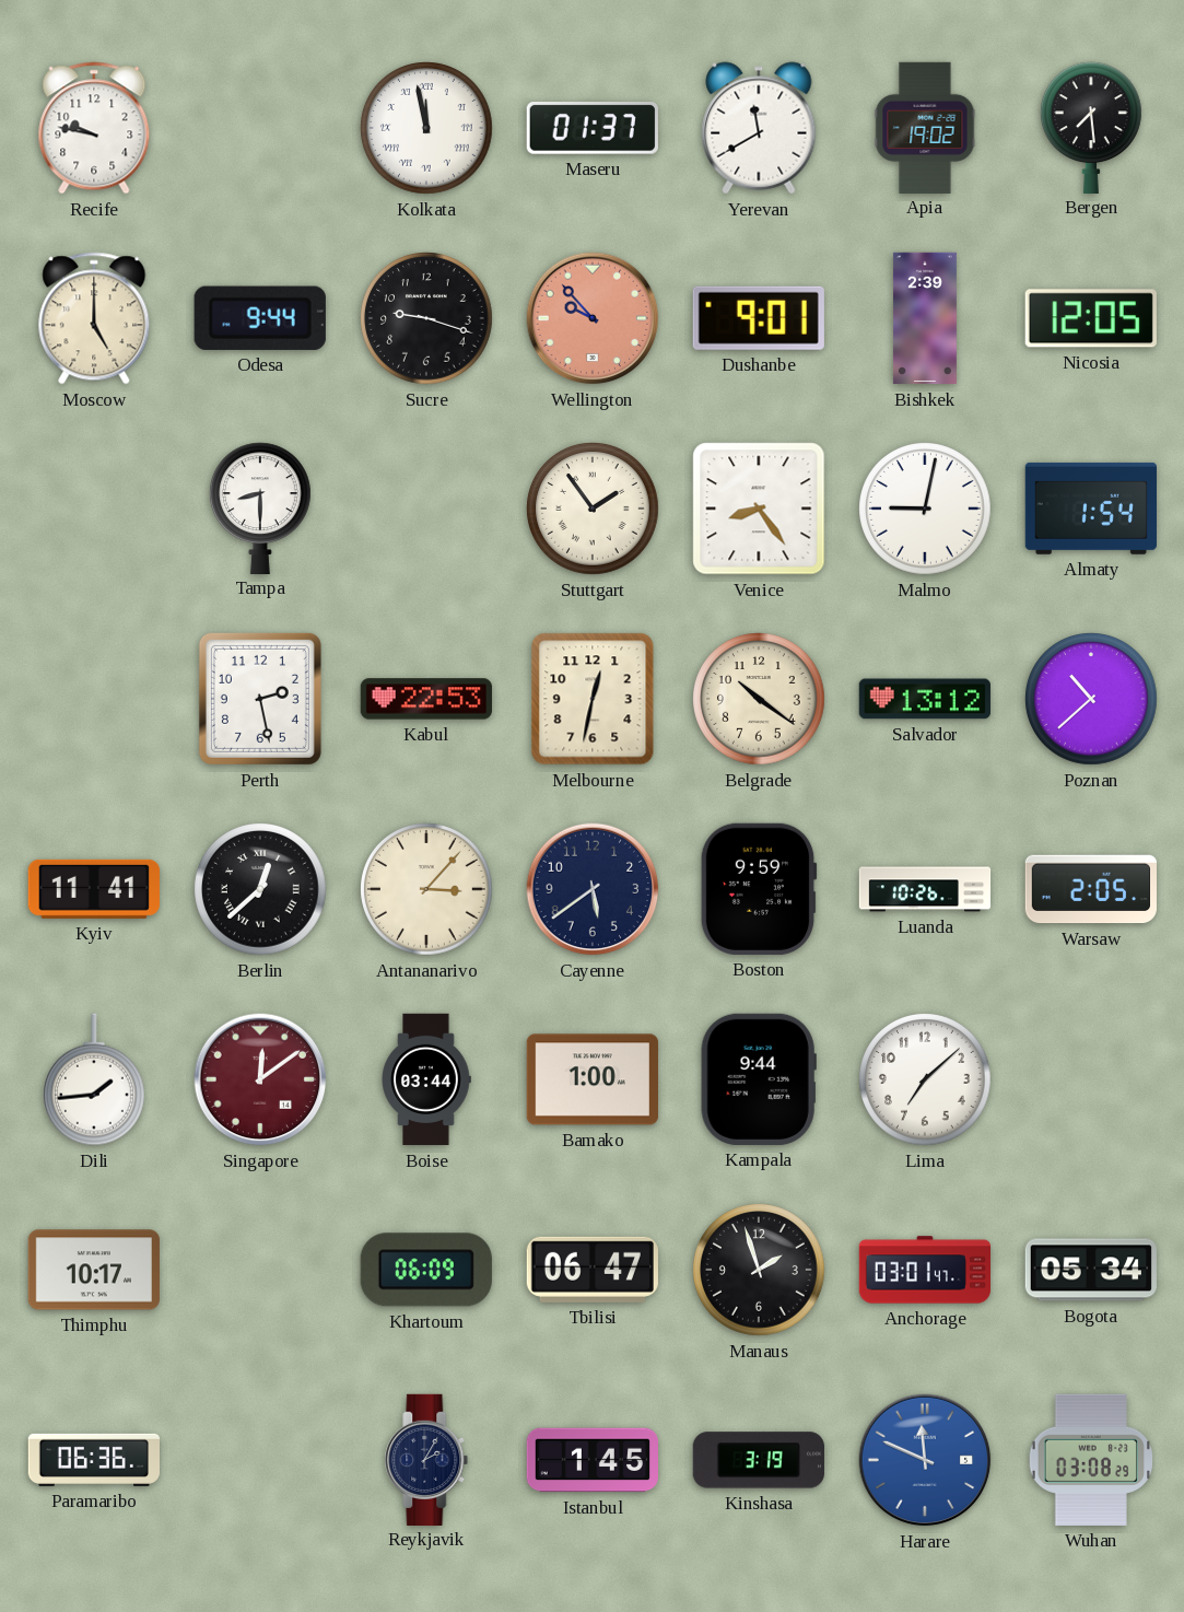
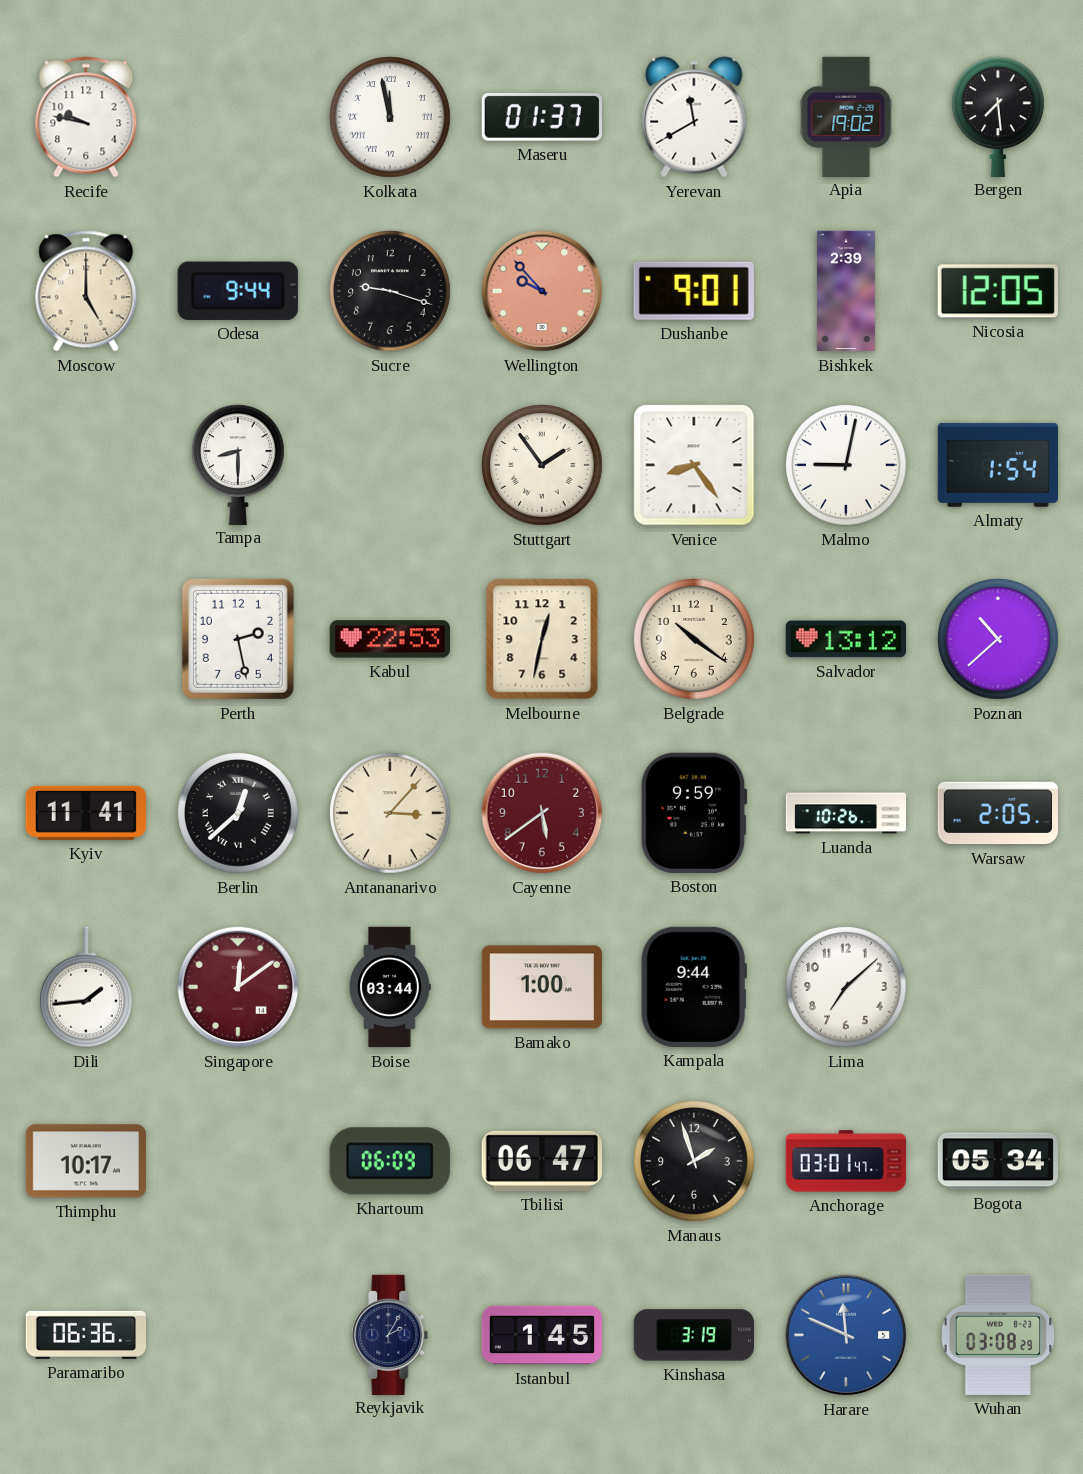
Cayenne dial: navy -> burgundy (542, 813)
